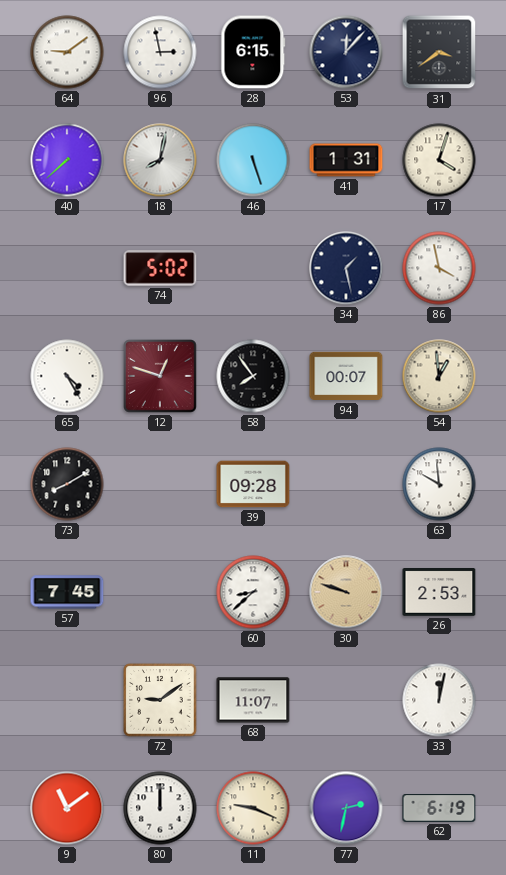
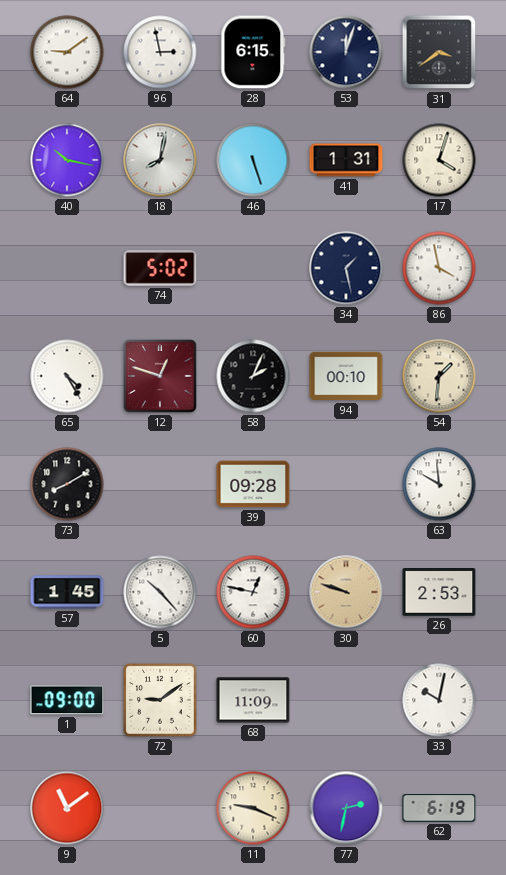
53: 12:07 -> 12:03 (346, 52)
40: 7:38 -> 10:17 (67, 160)
58: 7:54 -> 2:04 (253, 376)
94: 00:07 -> 00:10 (346, 376)
54: 12:59 -> 1:31 (439, 376)
57: 7:45 -> 1:45 (67, 592)
5: none -> 10:23 (160, 592)
60: 8:38 -> 12:47 (253, 592)
1: none -> 09:00 (67, 700)
68: 11:07 -> 11:09 (253, 700)
33: 12:02 -> 10:02 (439, 700)
80: 12:00 -> none (160, 808)
